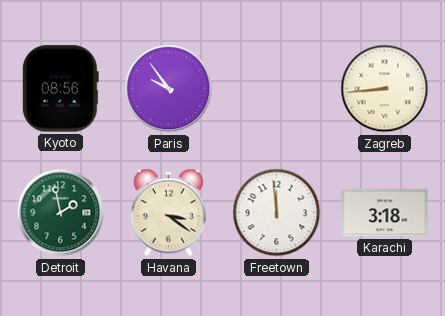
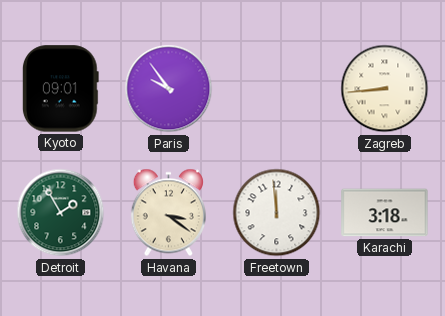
Kyoto: 08:56 -> 09:01 (60, 89)
Detroit: 1:58 -> 1:55 (61, 213)
